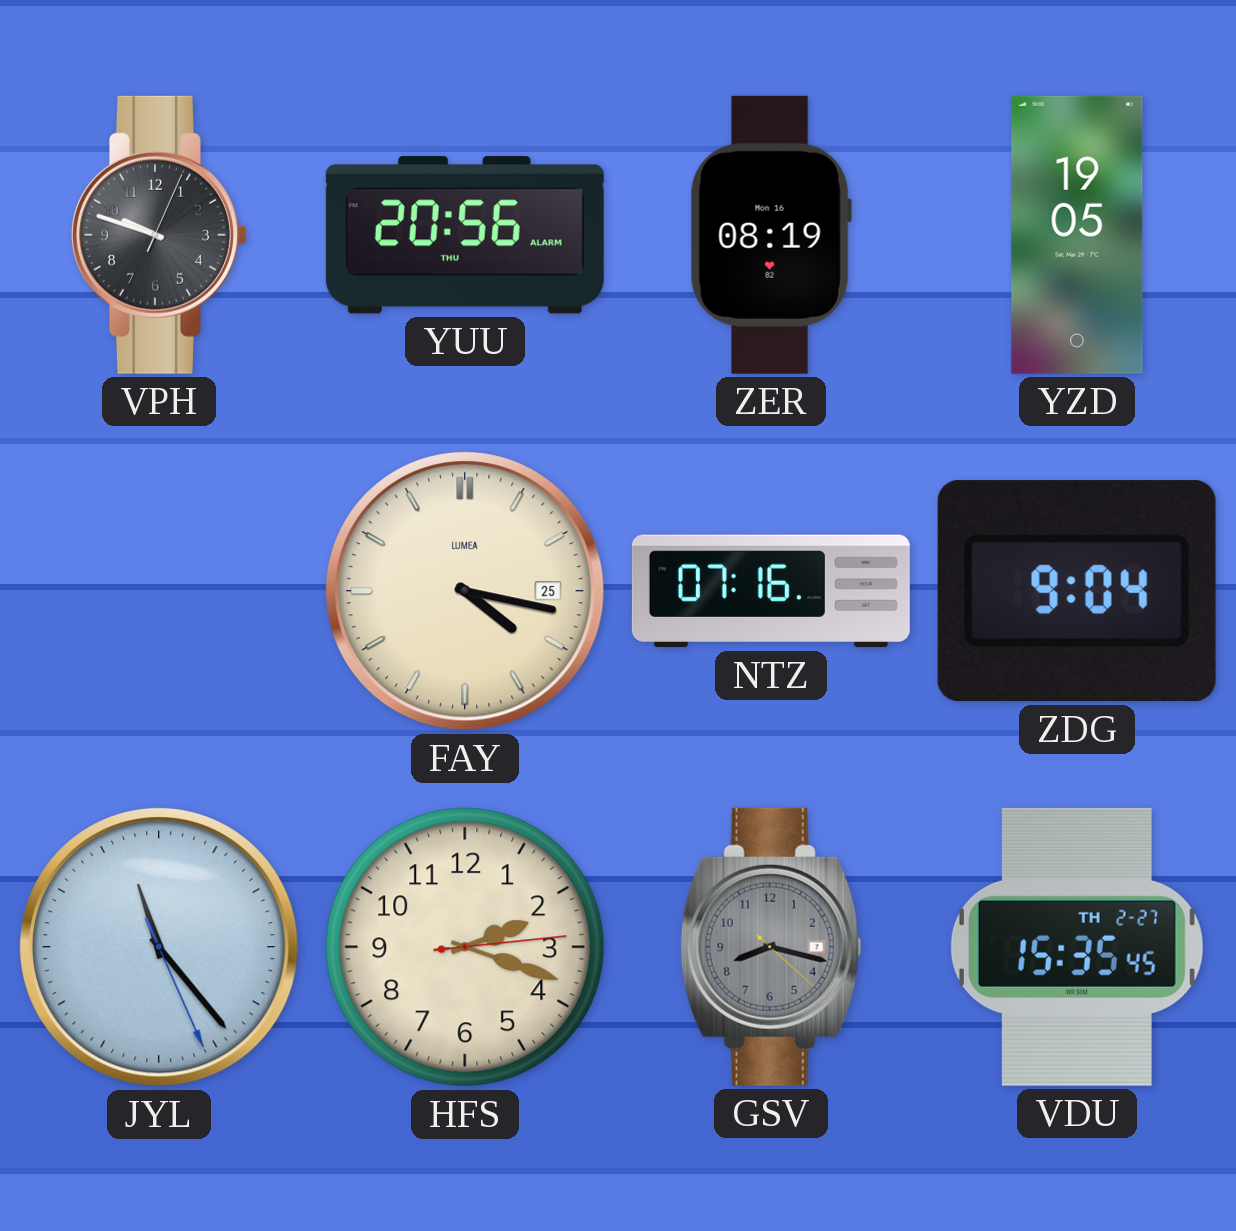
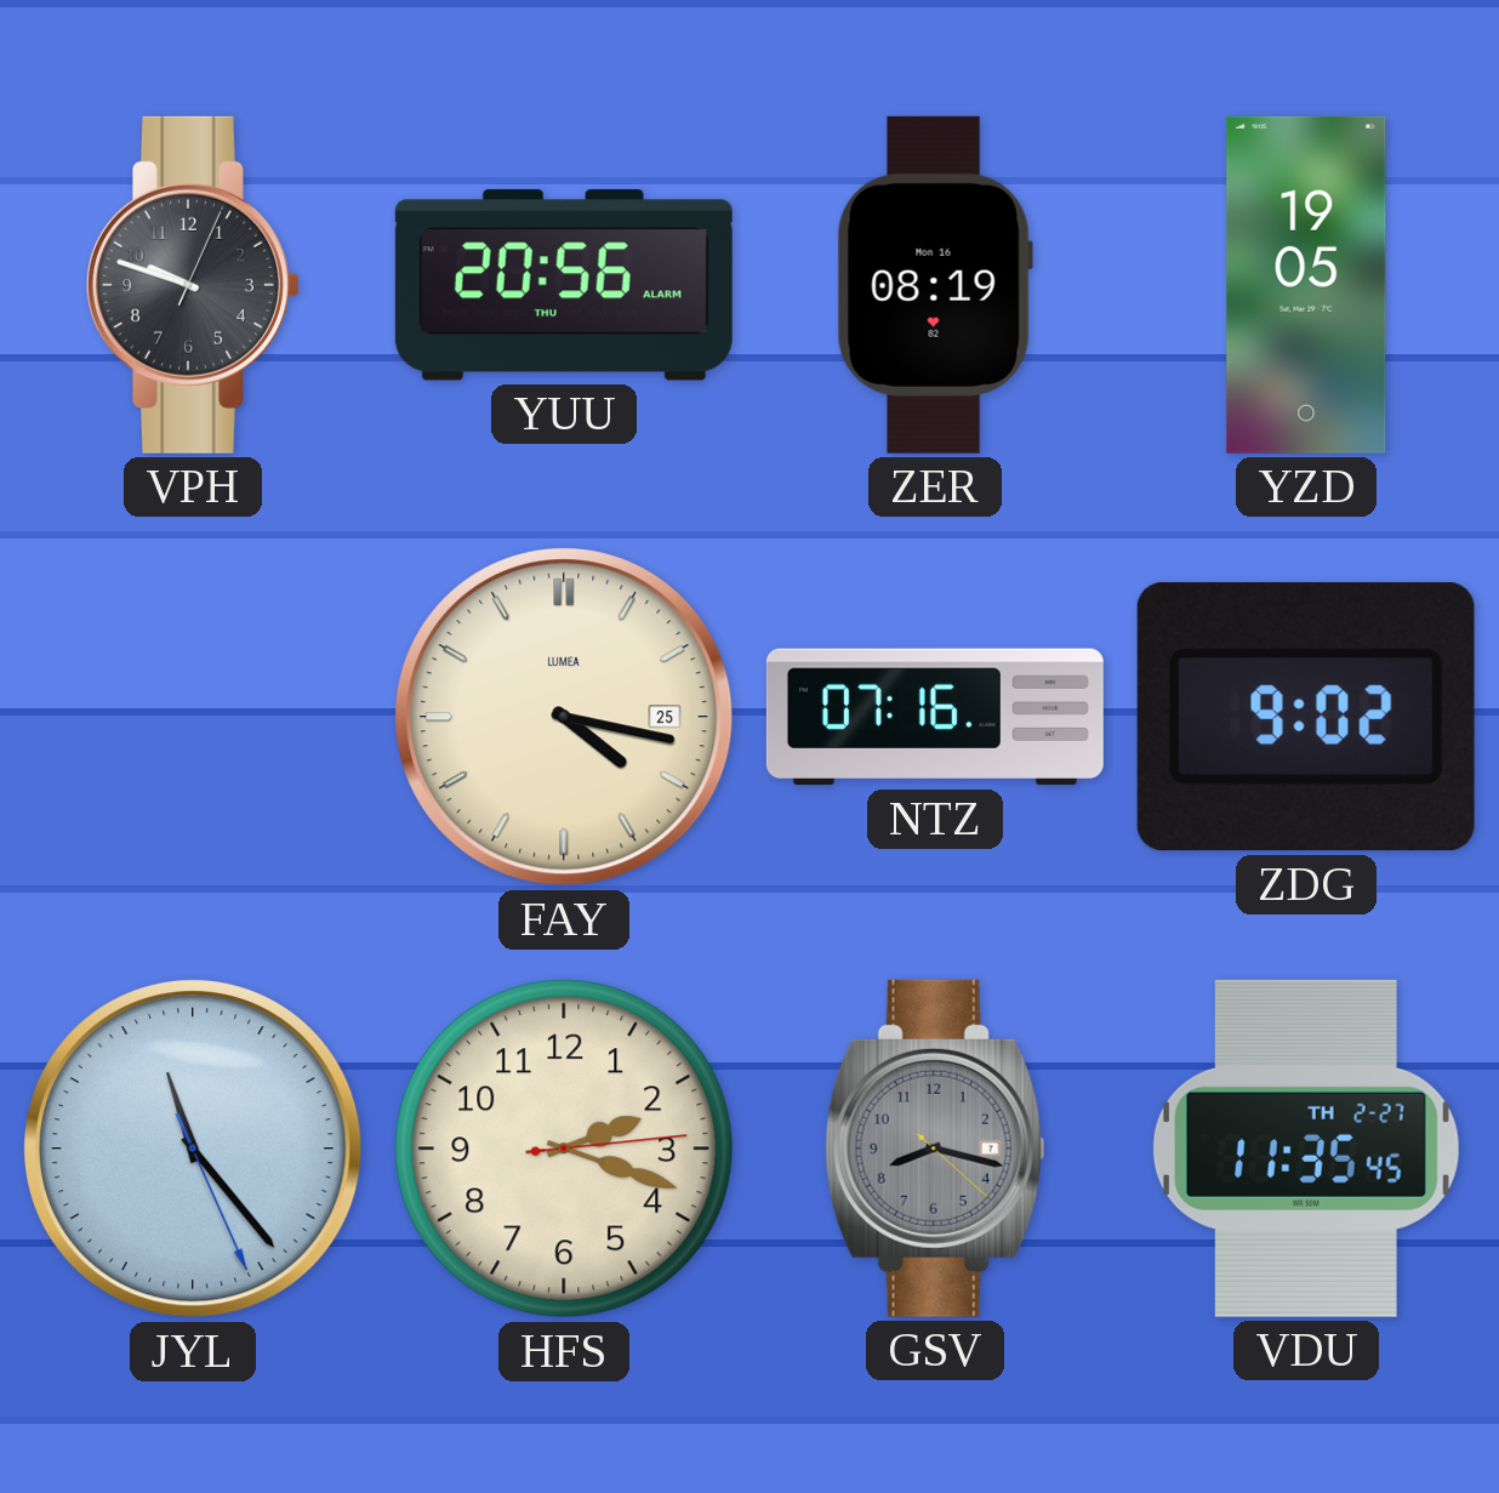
ZDG: 9:04 -> 9:02 (1306, 717)
VDU: 15:35 -> 11:35 (1306, 1149)
